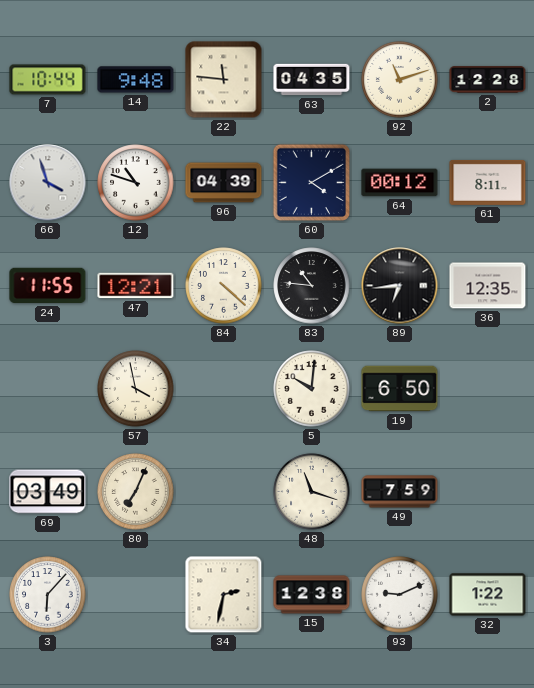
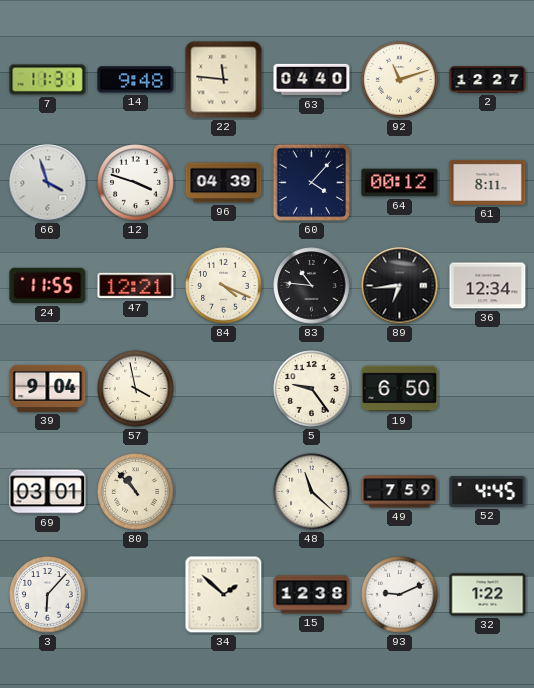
7: 10:44 -> 11:31 (48, 80)
63: 04:35 -> 04:40 (312, 80)
2: 12:28 -> 12:27 (488, 80)
12: 10:48 -> 3:48 (136, 183)
60: 4:10 -> 4:07 (312, 183)
84: 4:22 -> 4:19 (224, 286)
36: 12:35 -> 12:34 (488, 286)
39: none -> 9:04 (48, 388)
5: 10:01 -> 9:24 (312, 389)
69: 03:49 -> 03:01 (48, 492)
80: 7:04 -> 10:53 (136, 492)
48: 11:18 -> 11:22 (312, 492)
52: none -> 4:45 (488, 491)
34: 2:32 -> 1:52 (224, 595)
